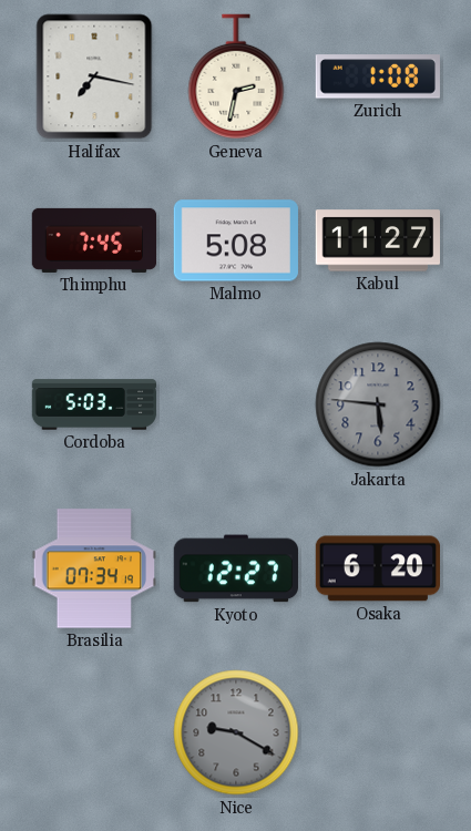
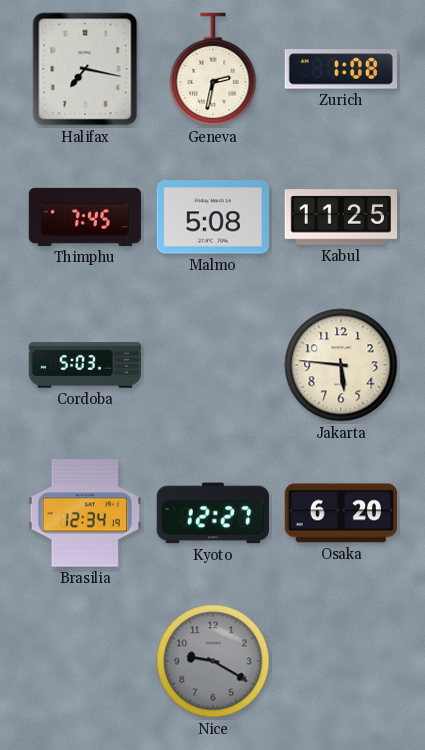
Kabul: 11:27 -> 11:25 (340, 217)
Jakarta dial: grey -> cream (341, 365)
Brasilia: 07:34 -> 12:34 (84, 513)
